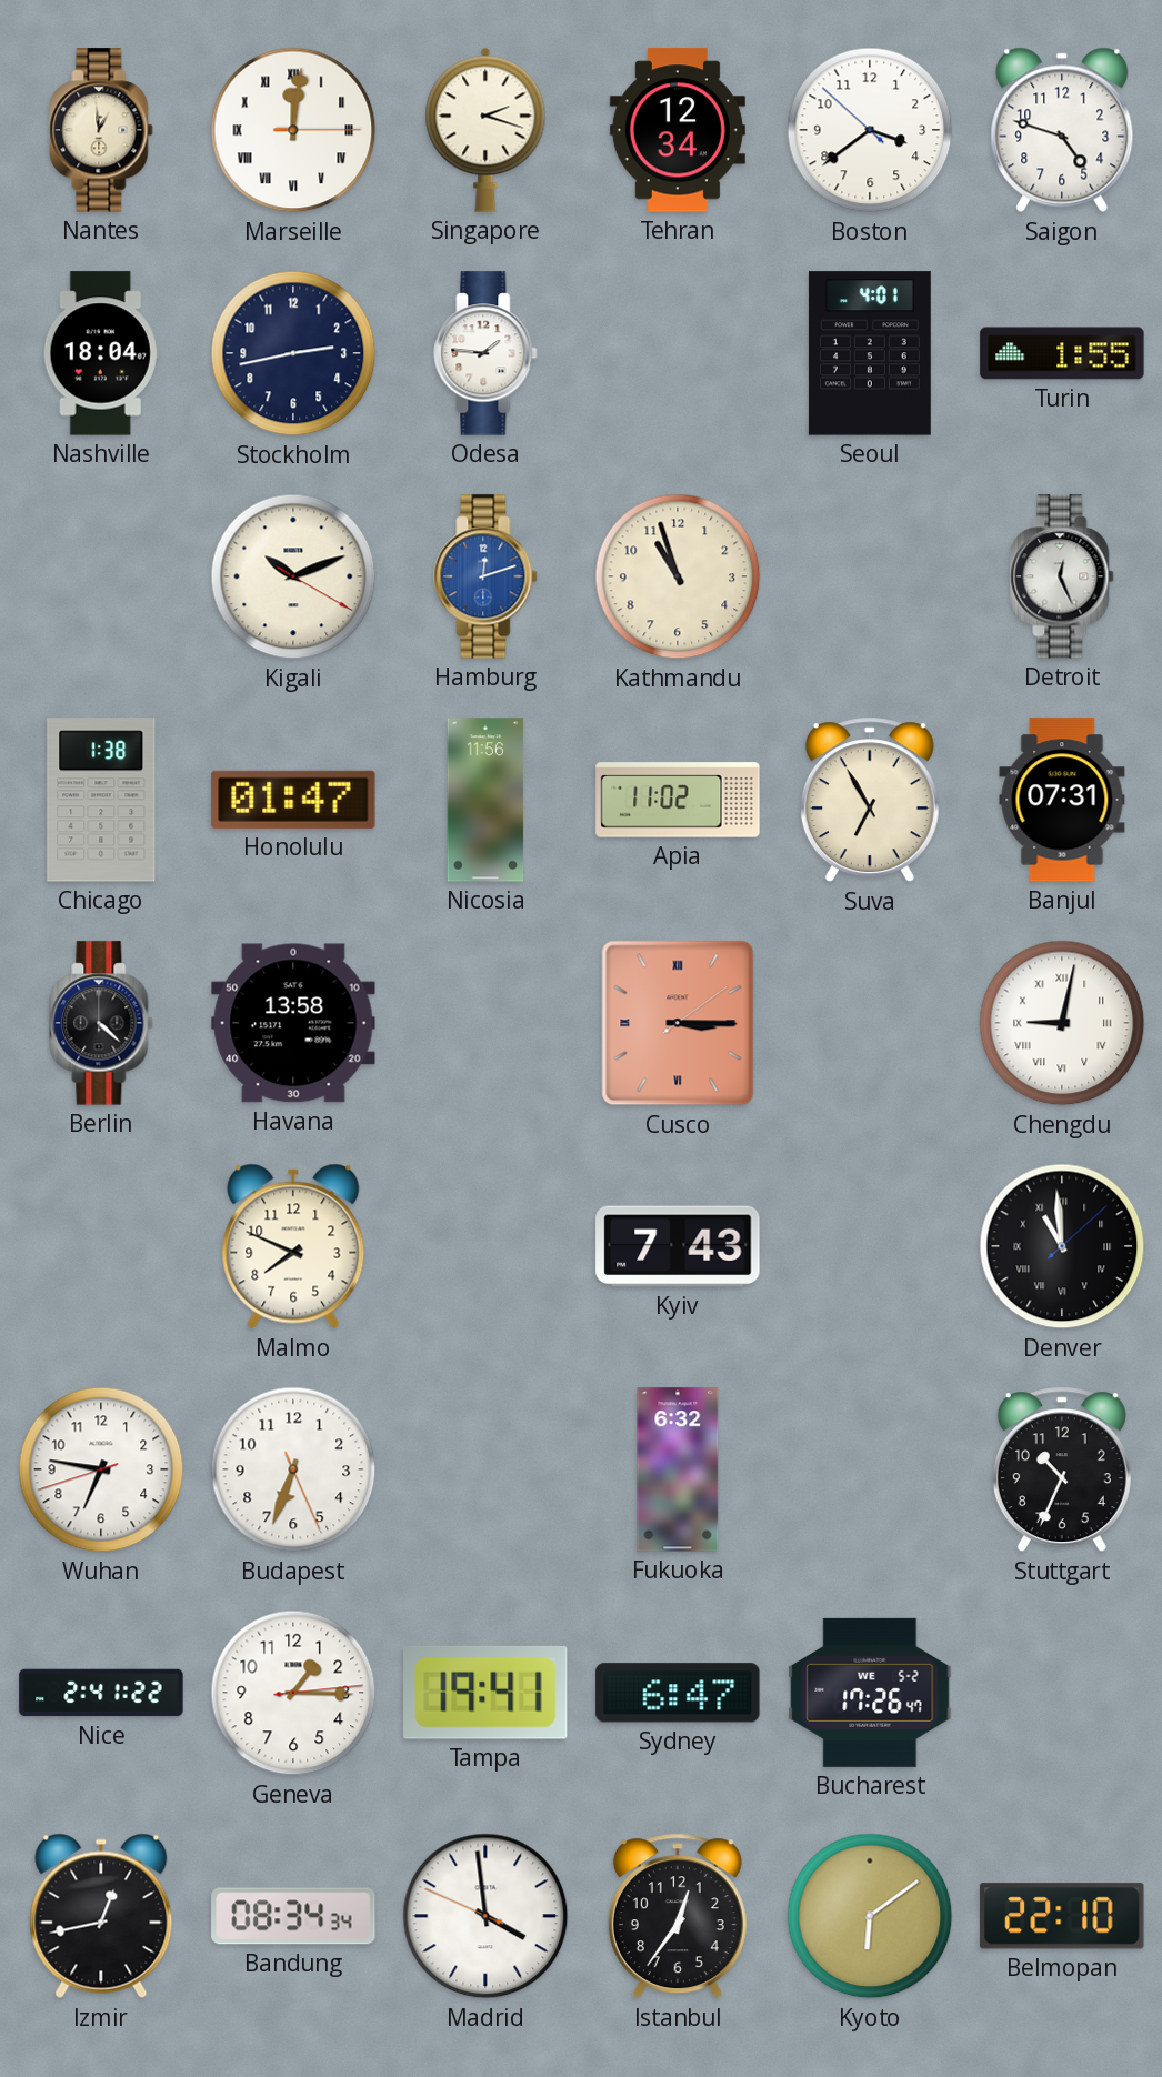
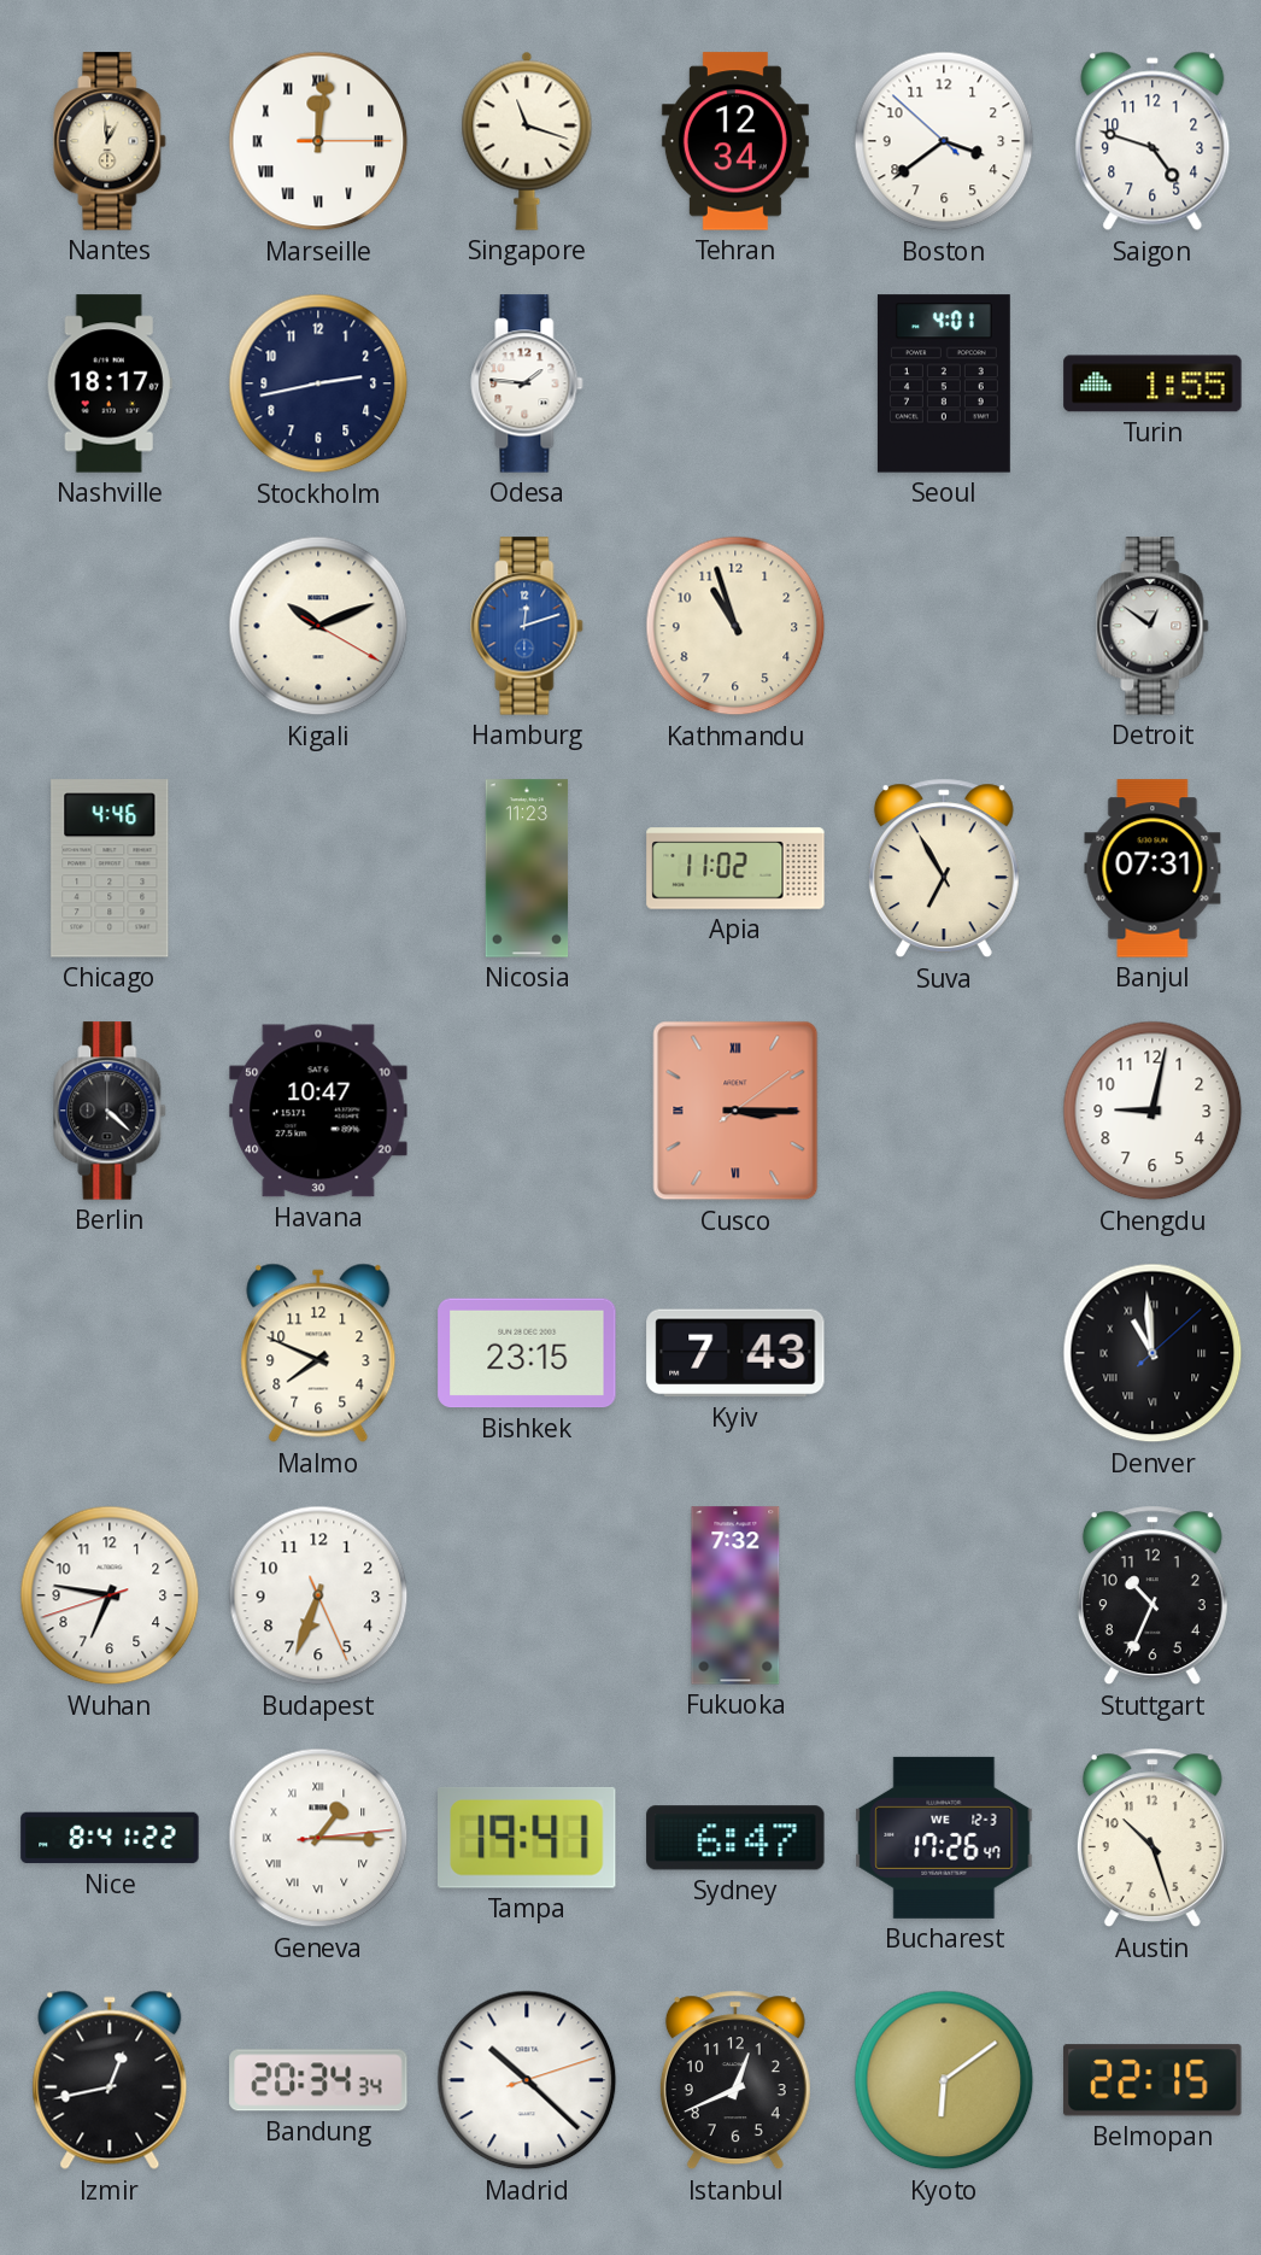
Singapore: 2:18 -> 11:18 (527, 141)
Nashville: 18:04 -> 18:17 (110, 383)
Detroit: 12:26 -> 12:51 (1153, 626)
Chicago: 1:38 -> 4:46 (110, 868)
Honolulu: 01:47 -> none (293, 800)
Nicosia: 11:56 -> 11:23 (527, 868)
Havana: 13:58 -> 10:47 (318, 1111)
Chengdu numerals: Roman -> Arabic (1153, 1111)
Bishkek: none -> 23:15 (527, 1353)
Fukuoka: 6:32 -> 7:32 (735, 1595)
Nice: 2:41 -> 8:41 (110, 1838)
Geneva numerals: Arabic -> Roman (318, 1838)
Bucharest date: WE 5-2 -> WE 12-3 (944, 1838)
Austin: none -> 10:27 (1153, 1838)
Bandung: 08:34 -> 20:34 (318, 2080)
Madrid: 3:58 -> 10:22 (527, 2080)
Istanbul: 12:36 -> 12:41 (735, 2080)
Belmopan: 22:10 -> 22:15 (1153, 2080)
